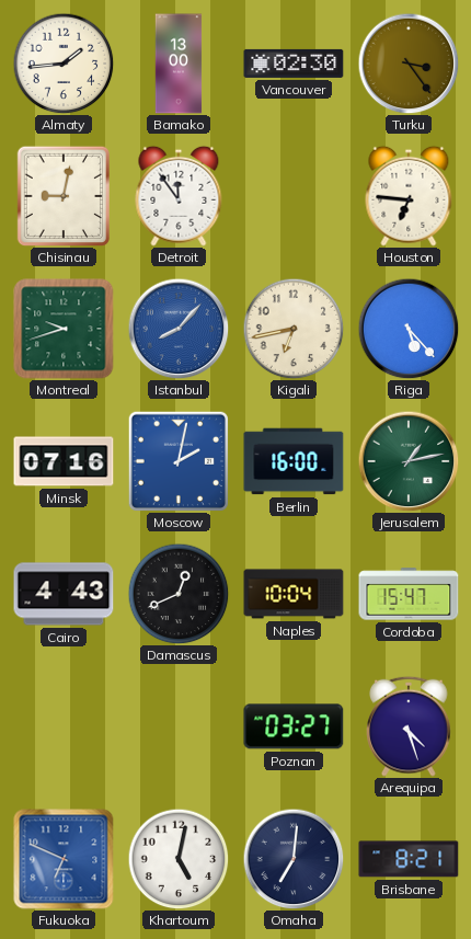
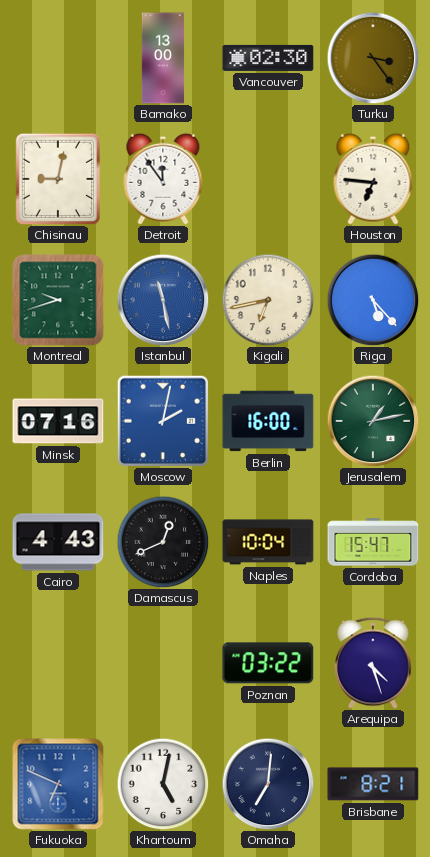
Almaty: 1:44 -> none (64, 64)
Istanbul: 8:07 -> 11:28 (163, 300)
Poznan: 03:27 -> 03:22 (268, 663)
